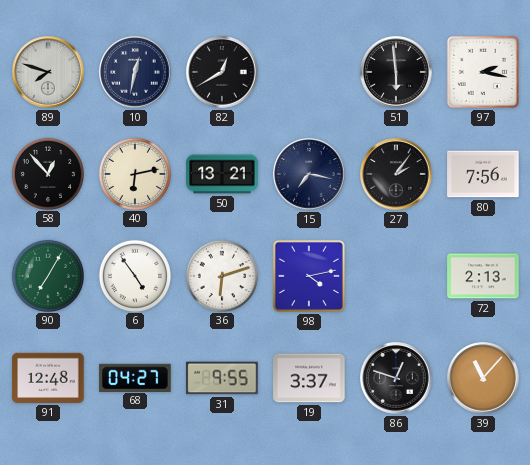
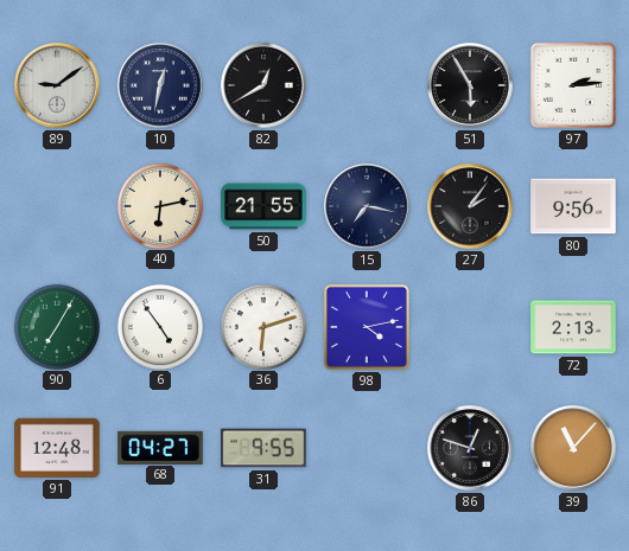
89: 7:48 -> 9:09 (57, 85)
51: 5:59 -> 5:55 (470, 85)
97: 2:17 -> 2:14 (573, 85)
58: 12:53 -> none (47, 173)
50: 13:21 -> 21:55 (263, 206)
80: 7:56 -> 9:56 (573, 206)
19: 3:37 -> none (309, 378)
